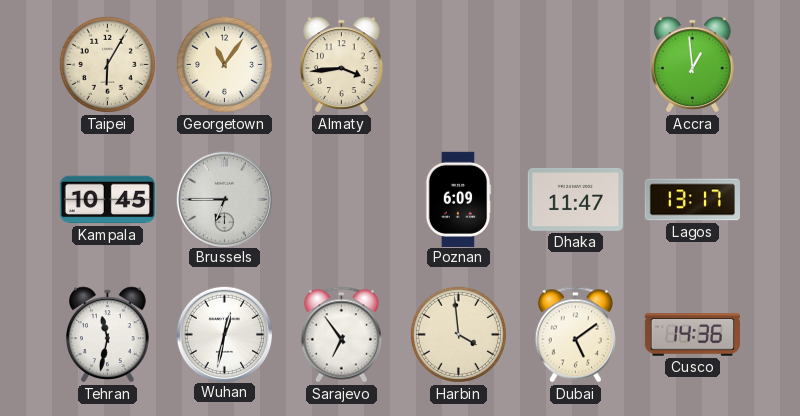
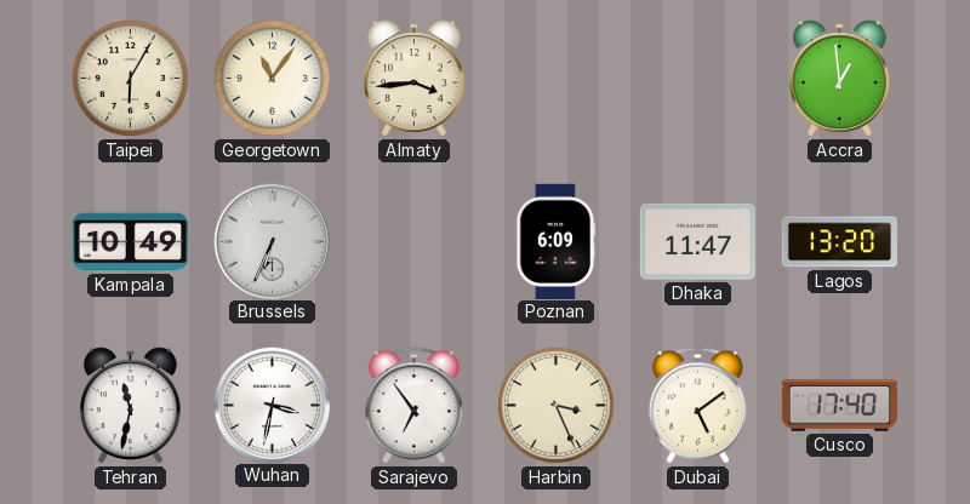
Kampala: 10:45 -> 10:49 (130, 242)
Brussels: 6:45 -> 6:34 (272, 241)
Lagos: 13:17 -> 13:20 (839, 242)
Wuhan: 12:32 -> 3:32 (272, 405)
Harbin: 3:59 -> 3:26 (555, 405)
Cusco: 14:36 -> 17:40 (839, 406)
